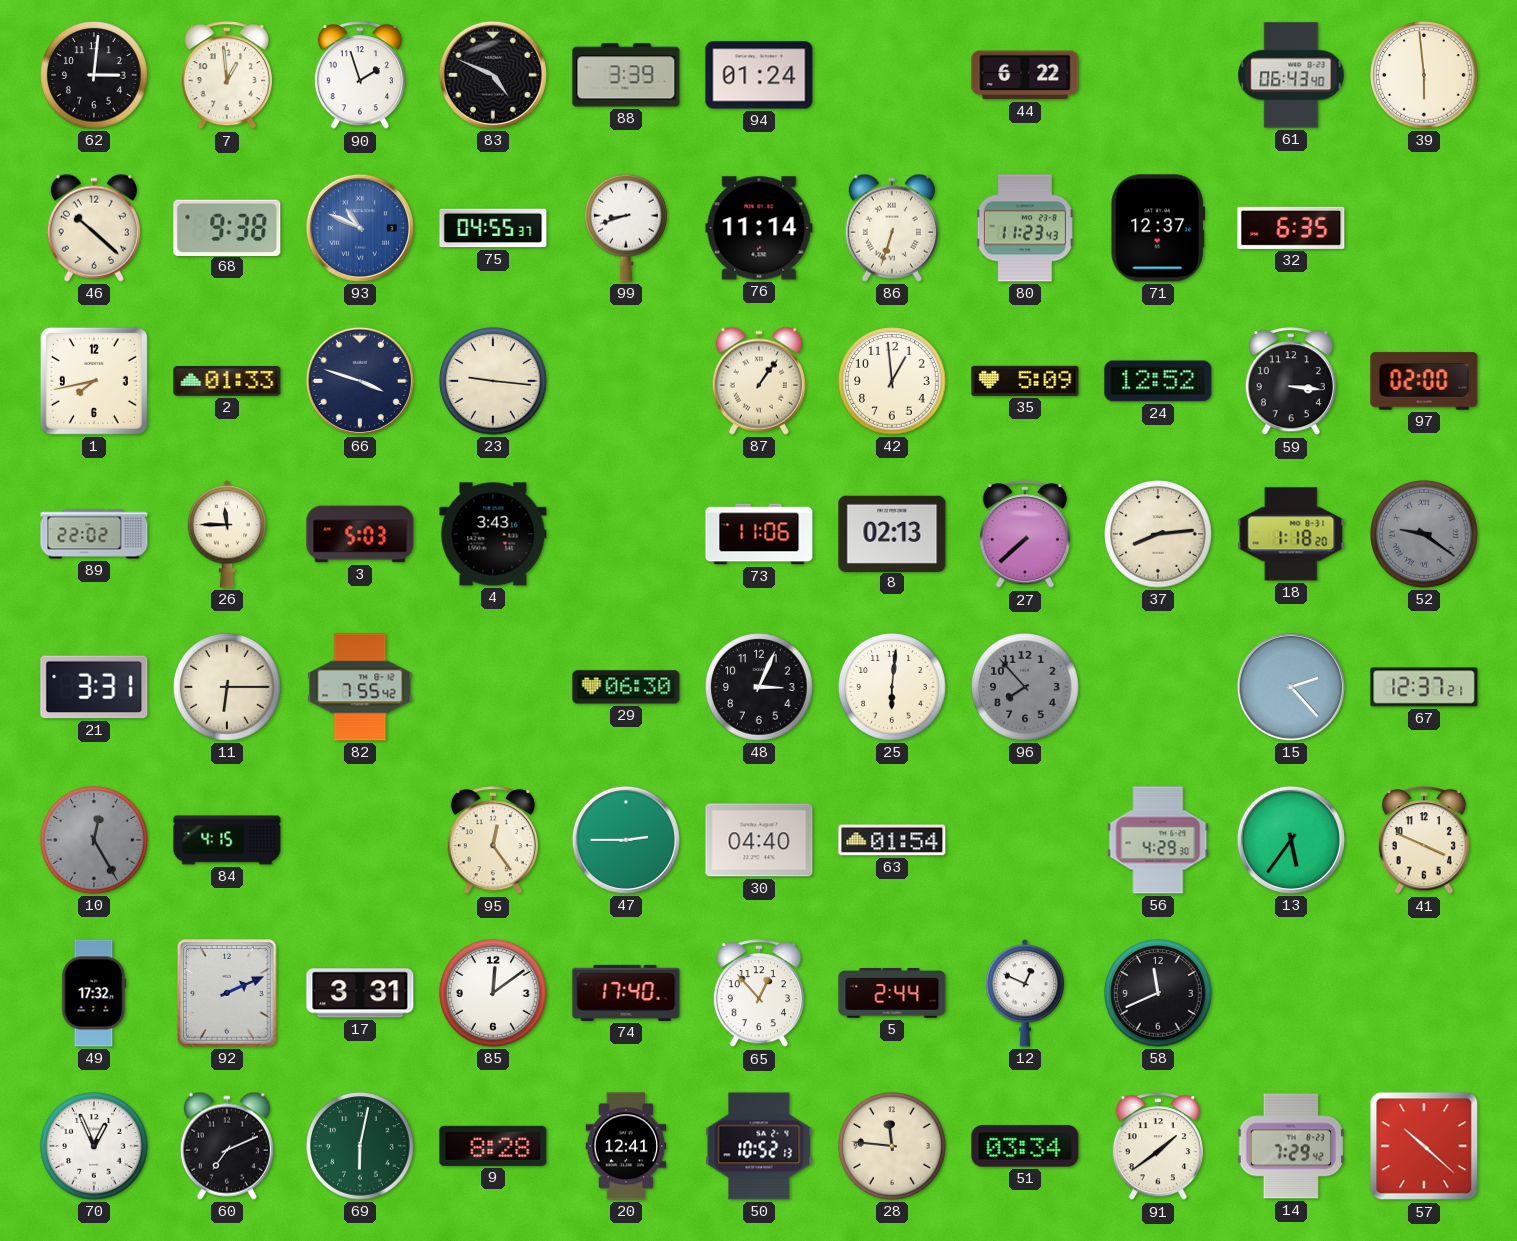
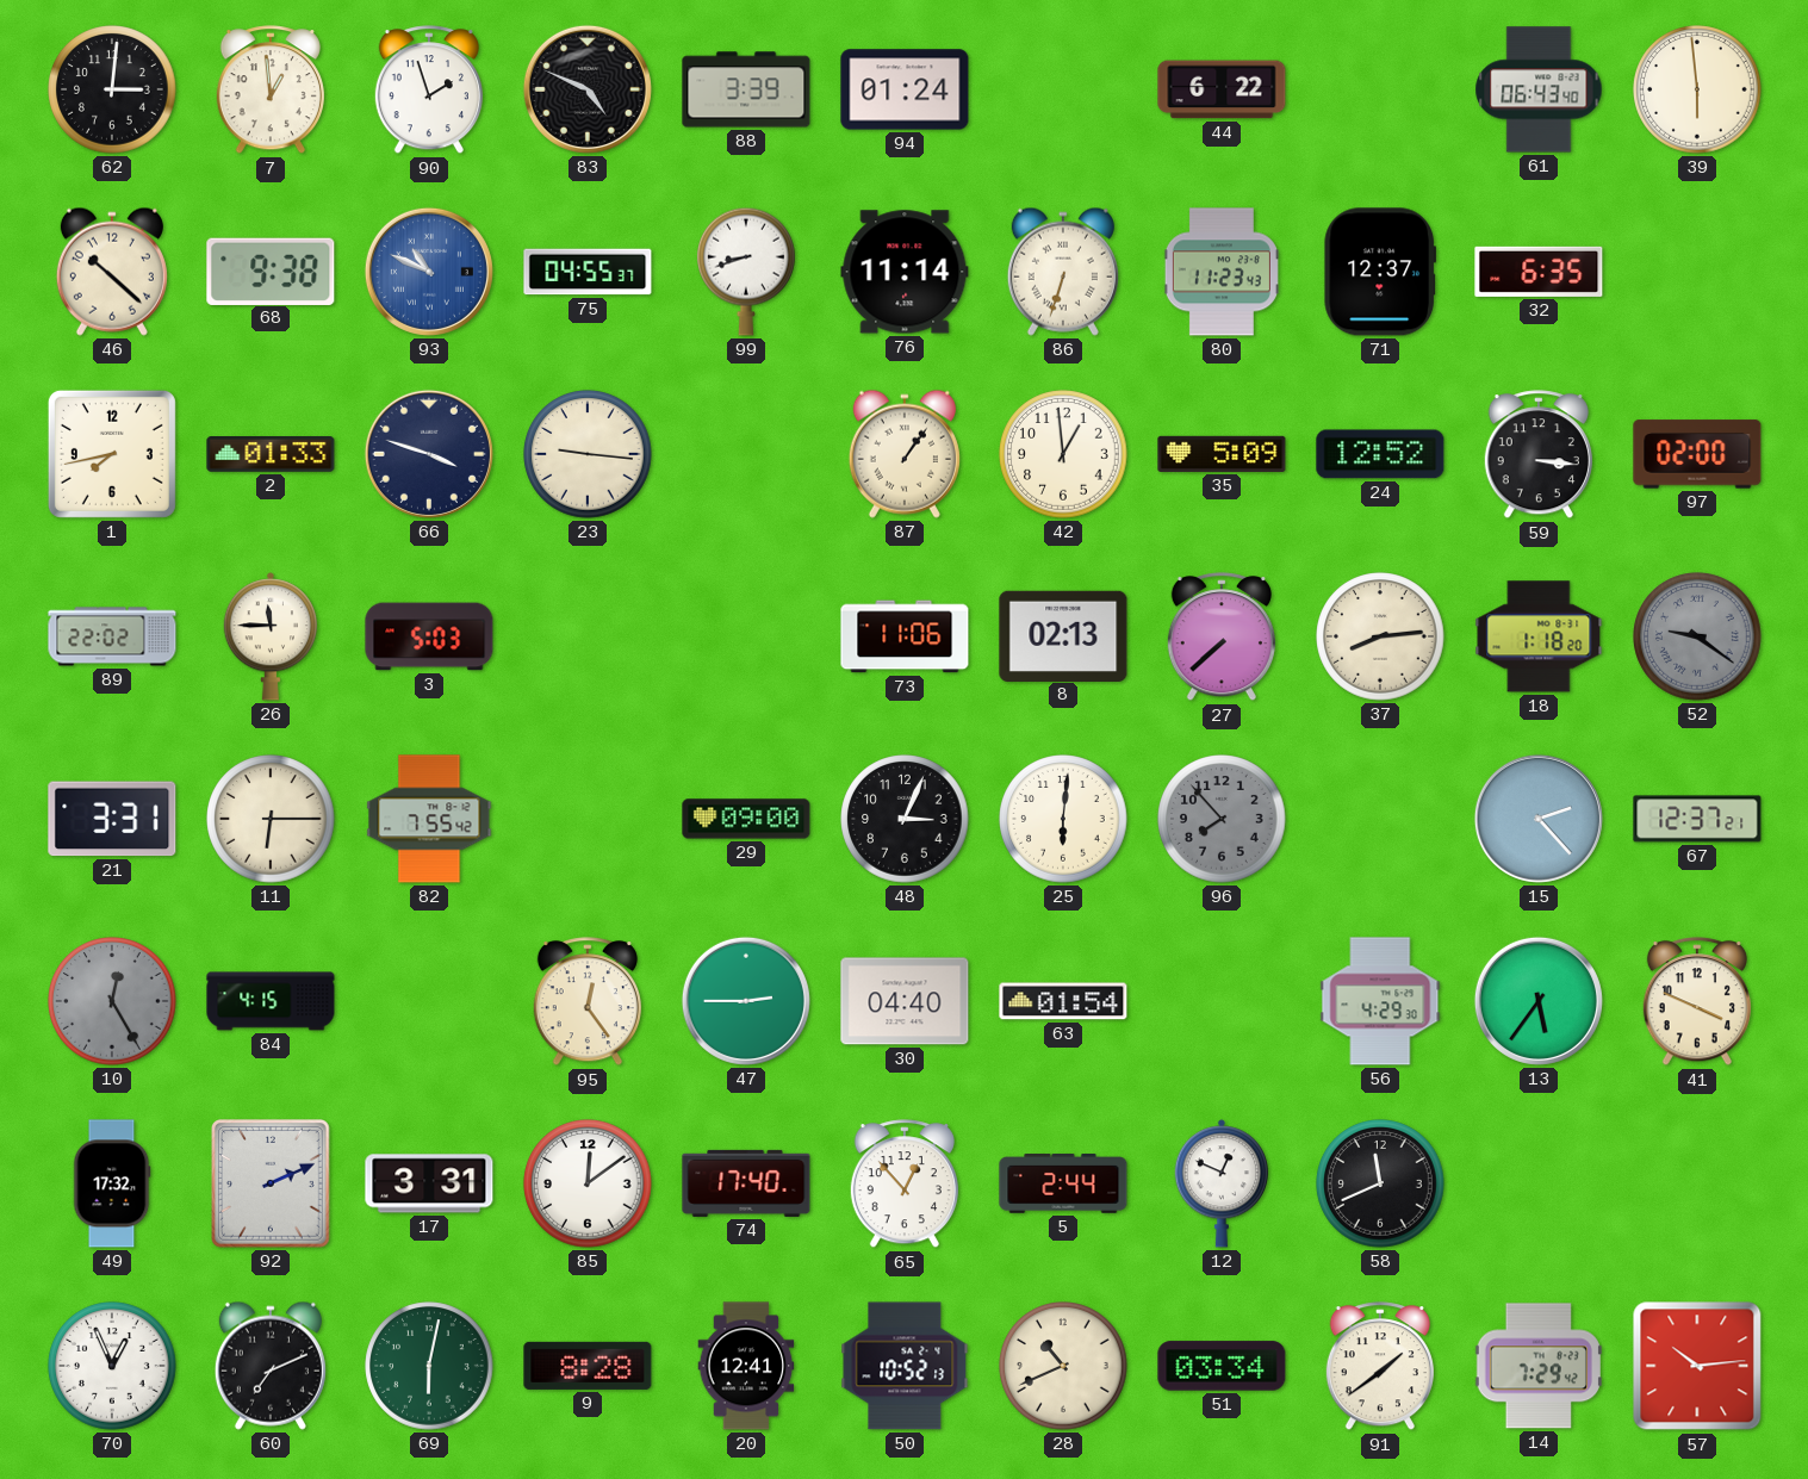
4: 3:43 -> none (493, 534)
29: 06:30 -> 09:00 (746, 819)
28: 11:46 -> 10:41 (1063, 1366)
57: 10:22 -> 10:14 (1697, 1366)
